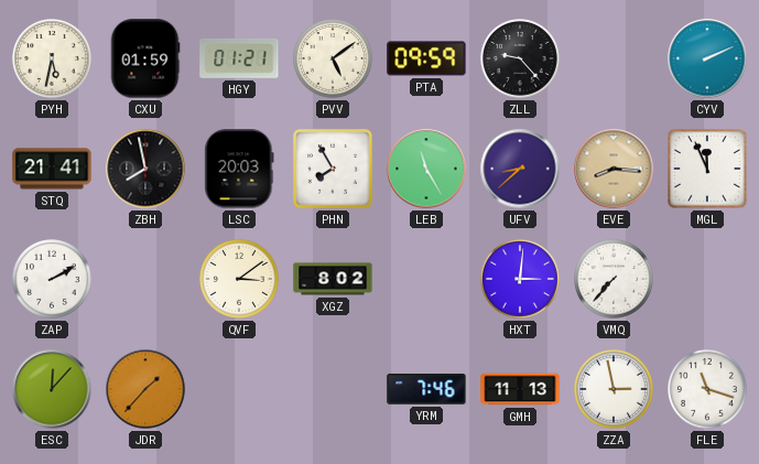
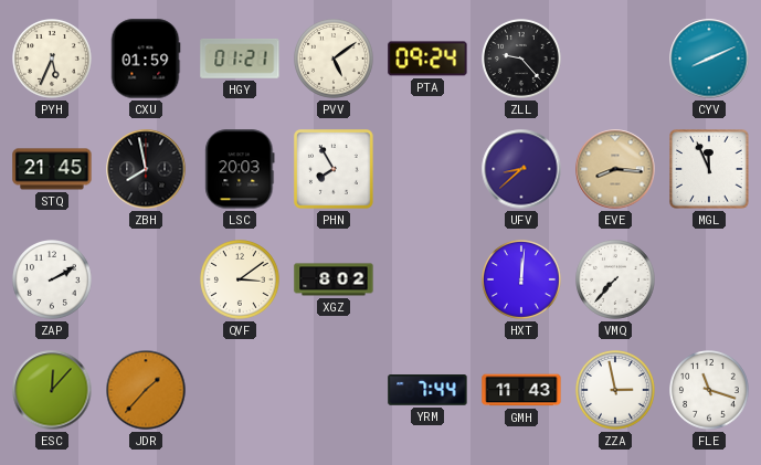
PYH: 5:32 -> 5:34 (53, 60)
PTA: 09:59 -> 09:24 (427, 59)
CYV: 2:11 -> 8:11 (709, 59)
STQ: 21:41 -> 21:45 (52, 169)
LEB: 11:25 -> none (426, 169)
HXT: 3:01 -> 12:01 (522, 281)
YRM: 7:46 -> 7:44 (427, 390)
GMH: 11:13 -> 11:43 (521, 390)
